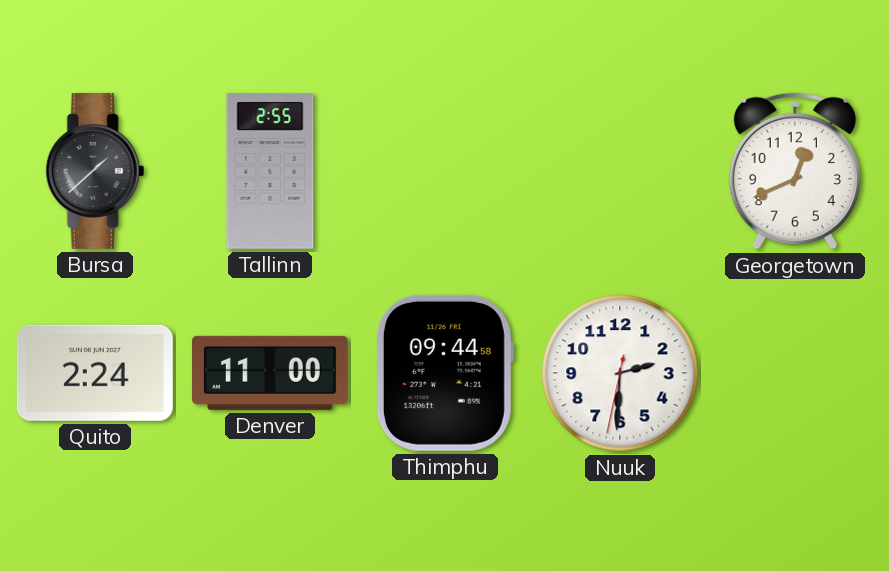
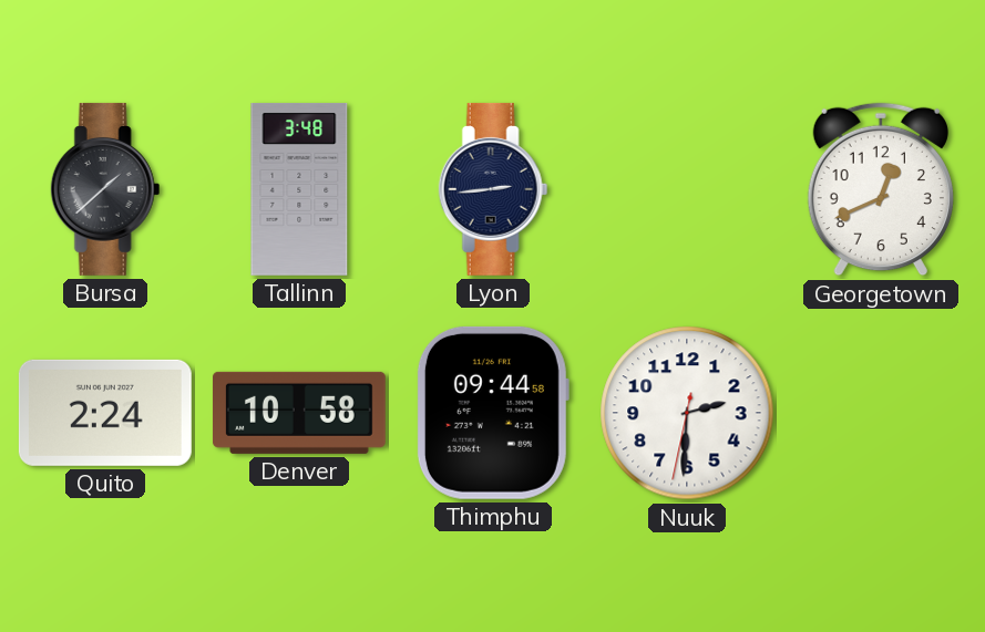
Tallinn: 2:55 -> 3:48 (299, 189)
Lyon: none -> 2:44 (493, 189)
Denver: 11:00 -> 10:58 (299, 413)
